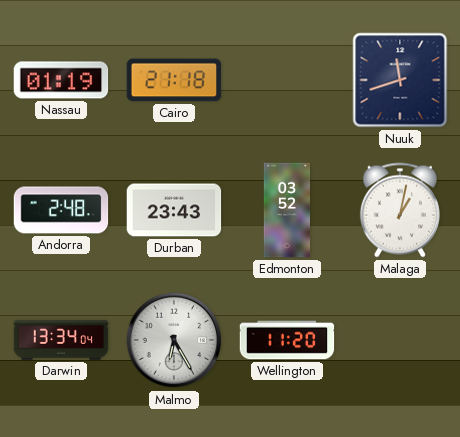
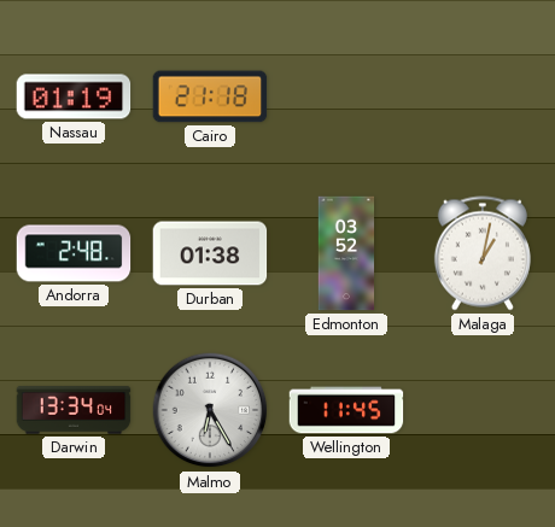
Nuuk: 11:42 -> none (400, 80)
Durban: 23:43 -> 01:38 (210, 253)
Wellington: 11:20 -> 11:45 (346, 410)
